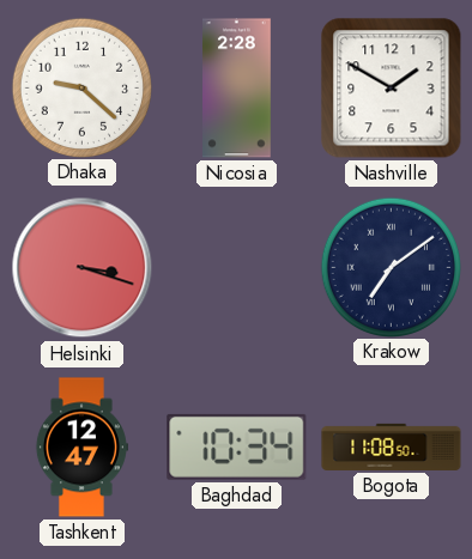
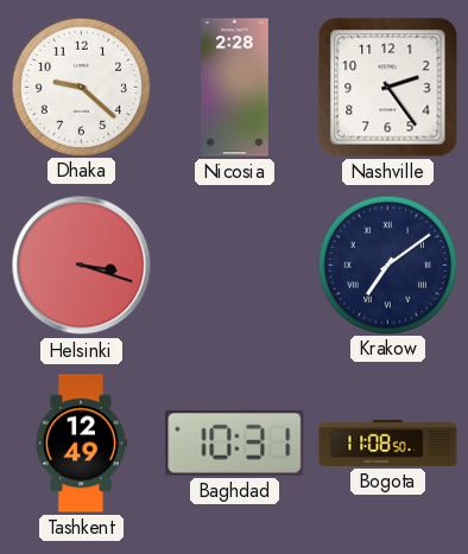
Nashville: 1:50 -> 2:24 (388, 88)
Tashkent: 12:47 -> 12:49 (81, 444)
Baghdad: 10:34 -> 10:31 (235, 442)
